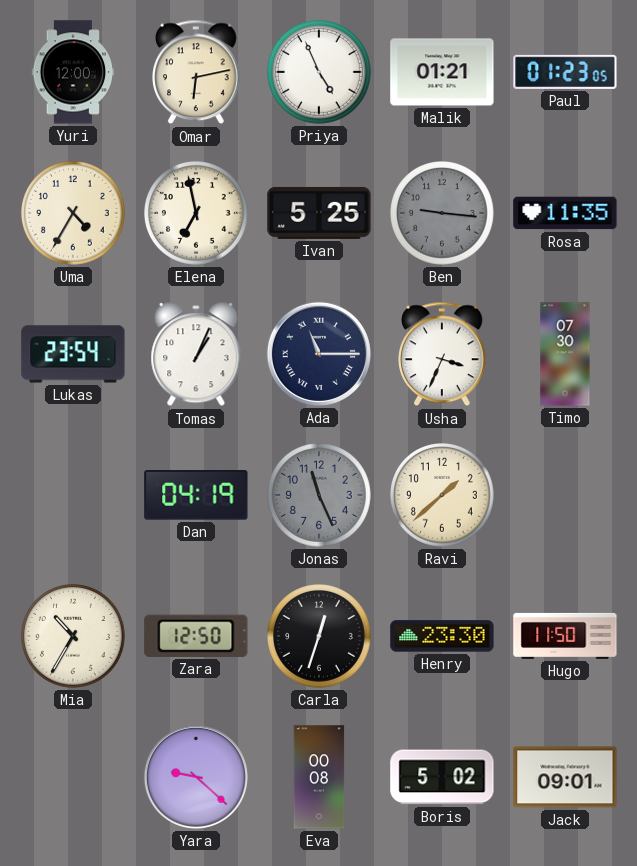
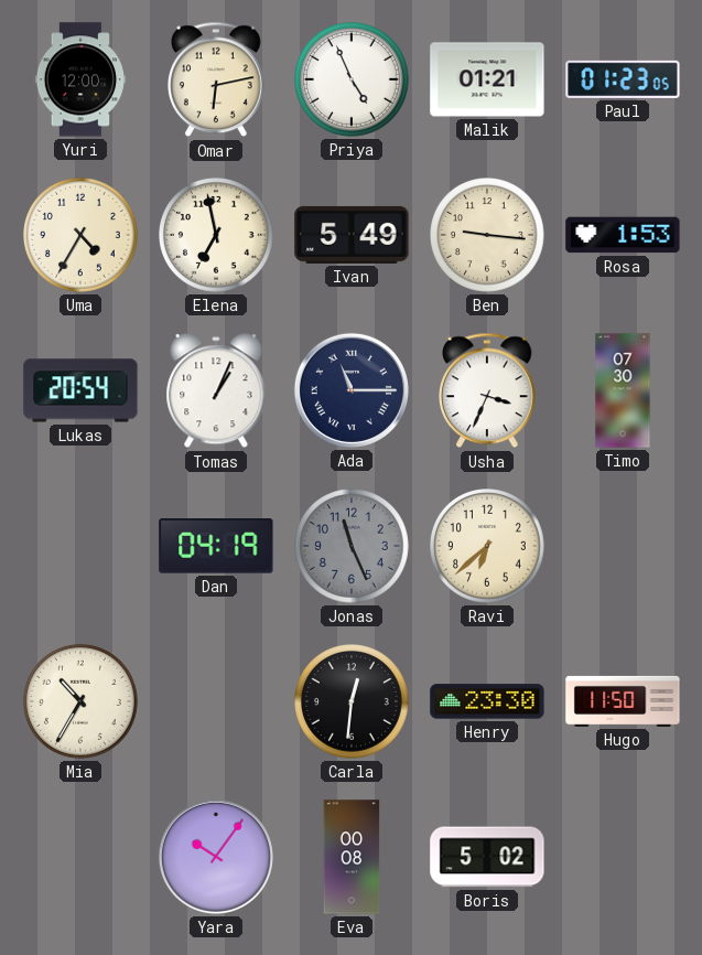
Ivan: 5:25 -> 5:49 (352, 235)
Ben dial: grey -> cream (488, 236)
Rosa: 11:35 -> 1:53 (623, 235)
Lukas: 23:54 -> 20:54 (80, 390)
Ravi: 1:38 -> 6:38 (488, 547)
Zara: 12:50 -> none (196, 636)
Carla: 12:33 -> 12:31 (353, 702)
Yara: 9:22 -> 10:06 (216, 857)
Jack: 09:01 -> none (565, 777)
